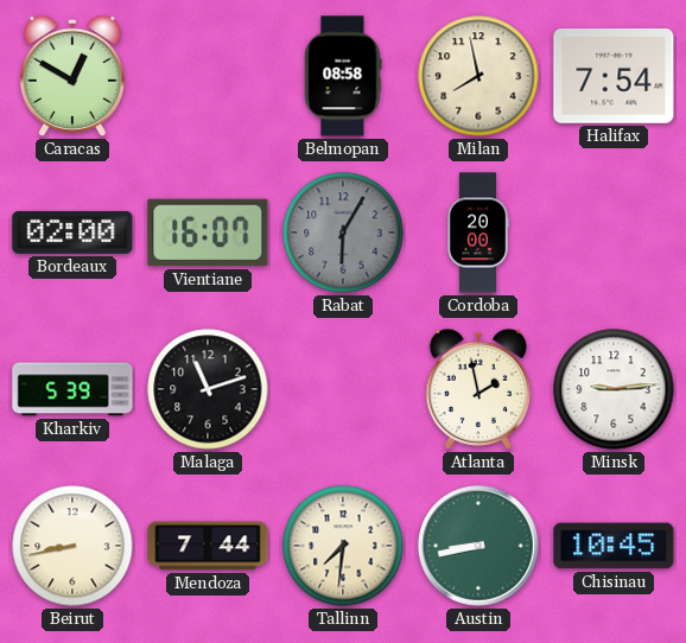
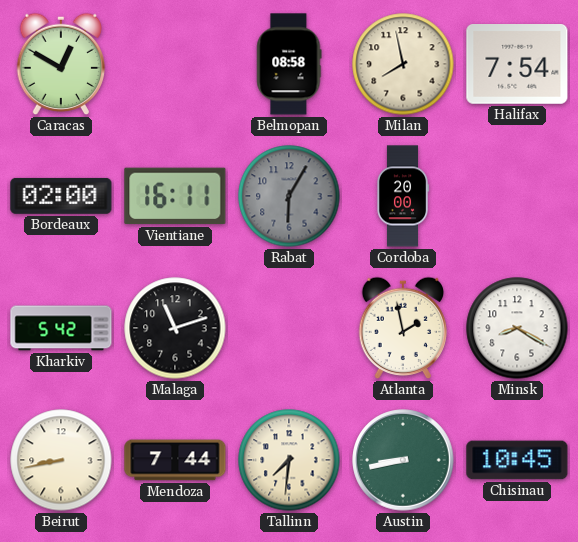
Vientiane: 16:07 -> 16:11 (175, 196)
Kharkiv: 5:39 -> 5:42 (61, 328)
Minsk: 9:14 -> 8:20 (517, 328)
